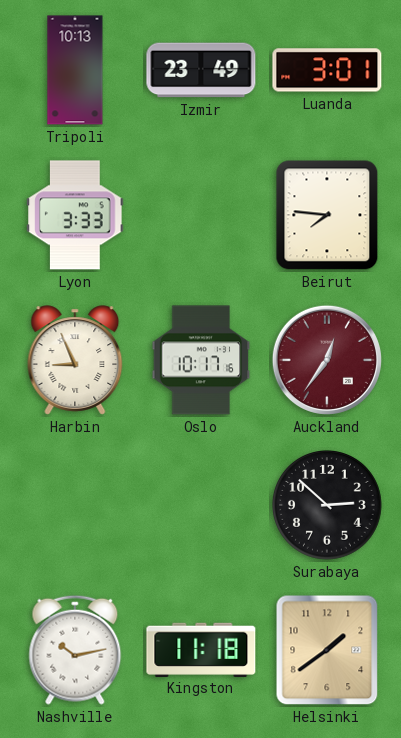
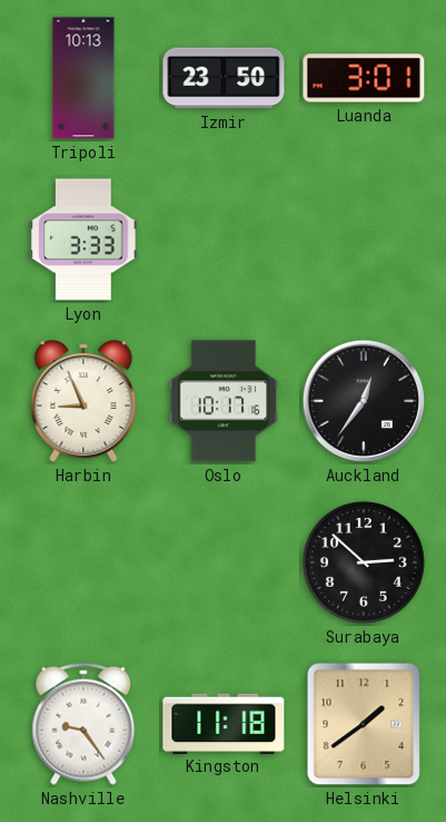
Izmir: 23:49 -> 23:50 (224, 78)
Beirut: 7:46 -> none (327, 215)
Auckland dial: burgundy -> black (364, 401)
Nashville: 10:13 -> 9:24 (83, 724)
